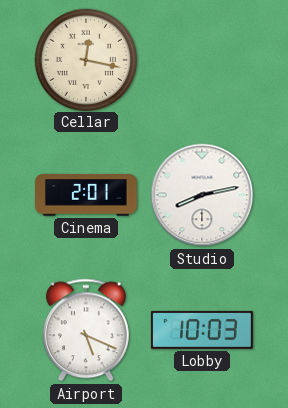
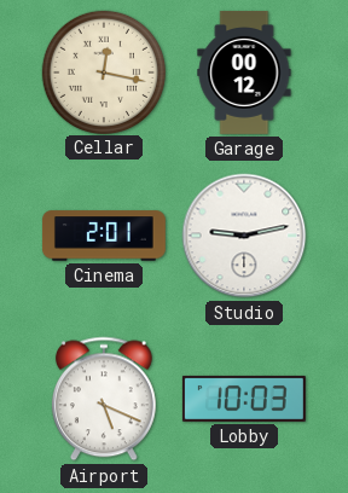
Garage: none -> 00:12 (244, 72)
Studio: 8:13 -> 9:13 (244, 236)
